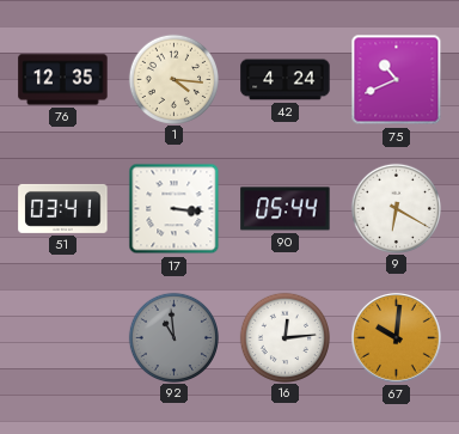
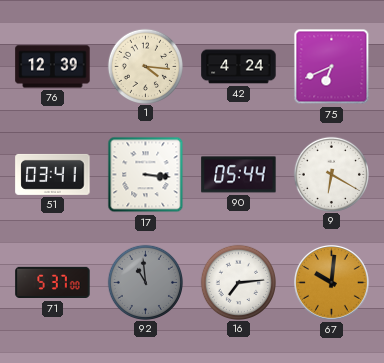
76: 12:35 -> 12:39 (53, 67)
75: 10:41 -> 6:41 (332, 67)
71: none -> 5:37 (53, 283)
16: 12:14 -> 7:14 (238, 282)
